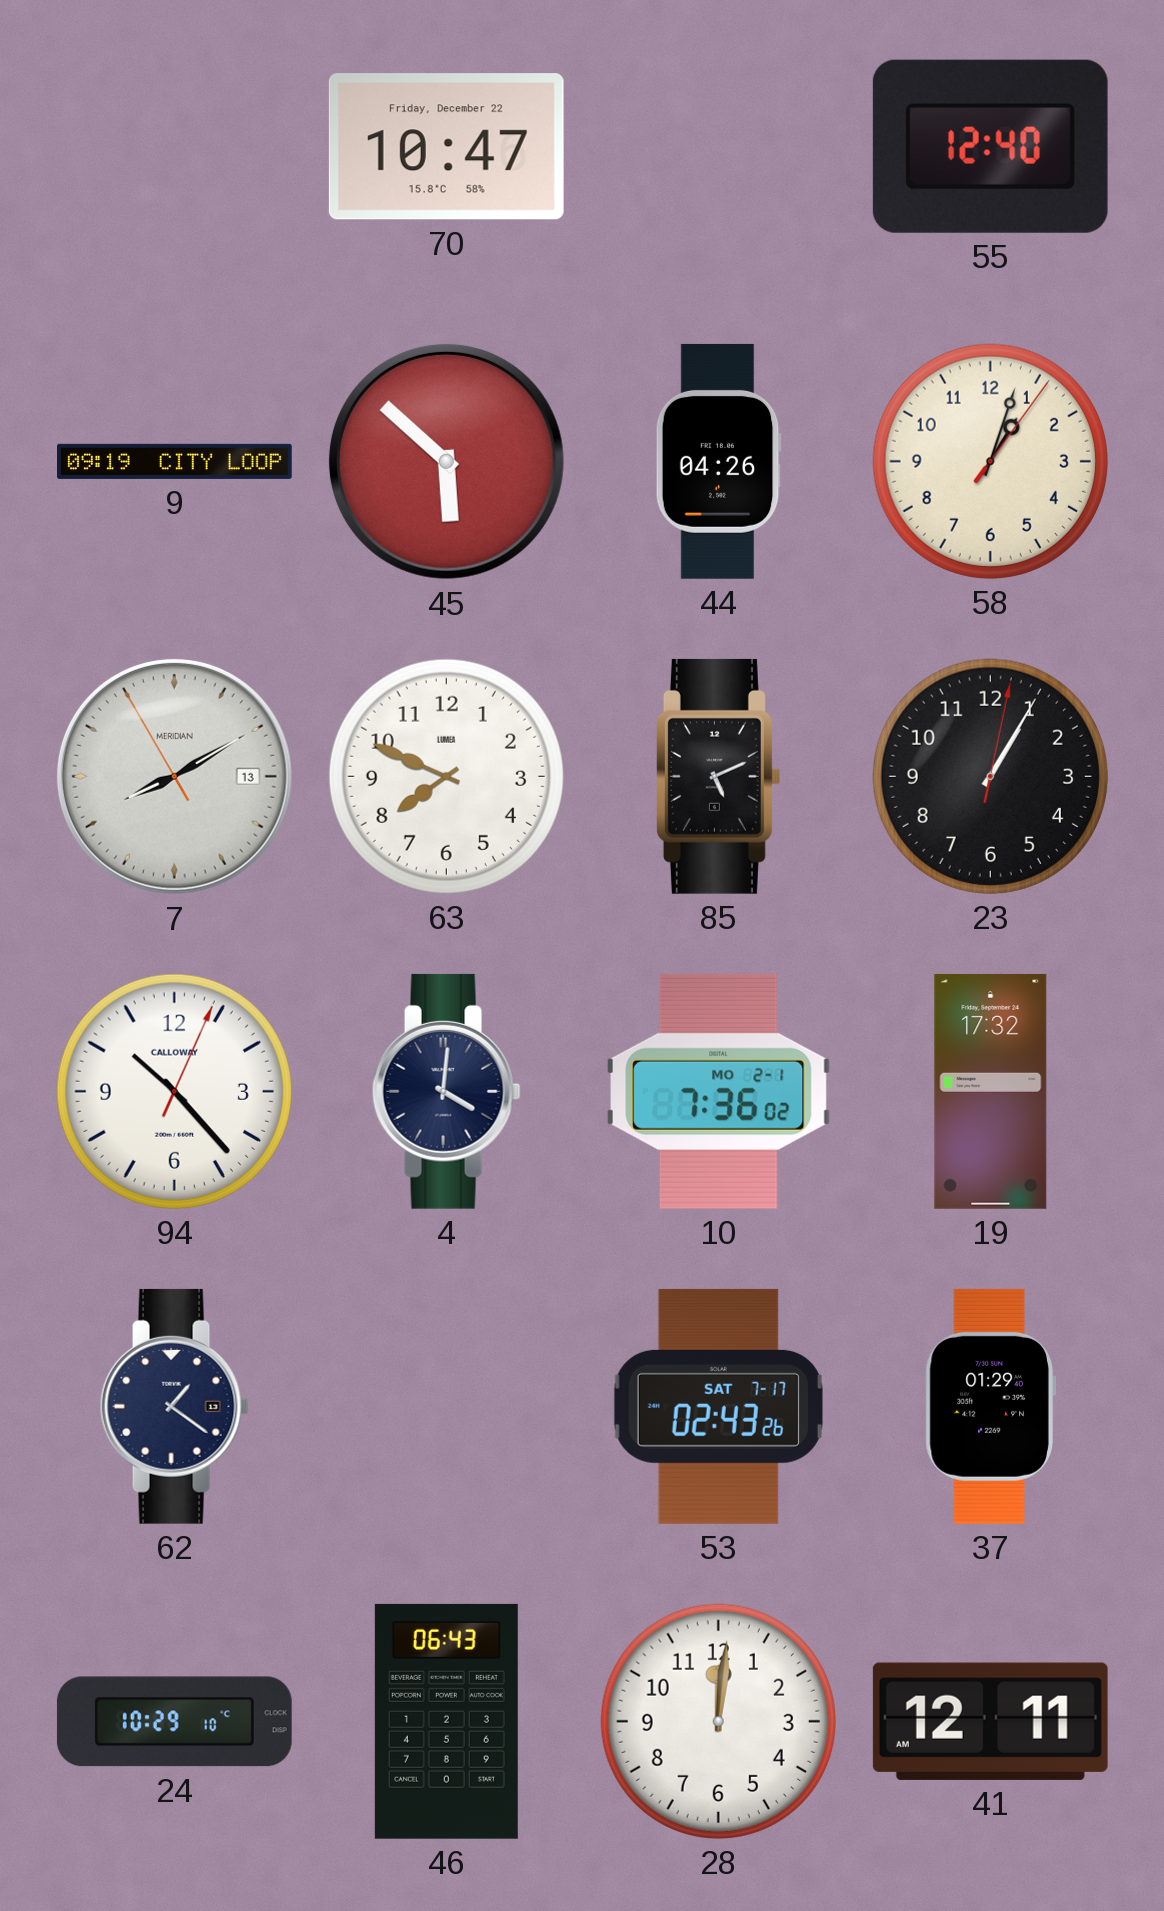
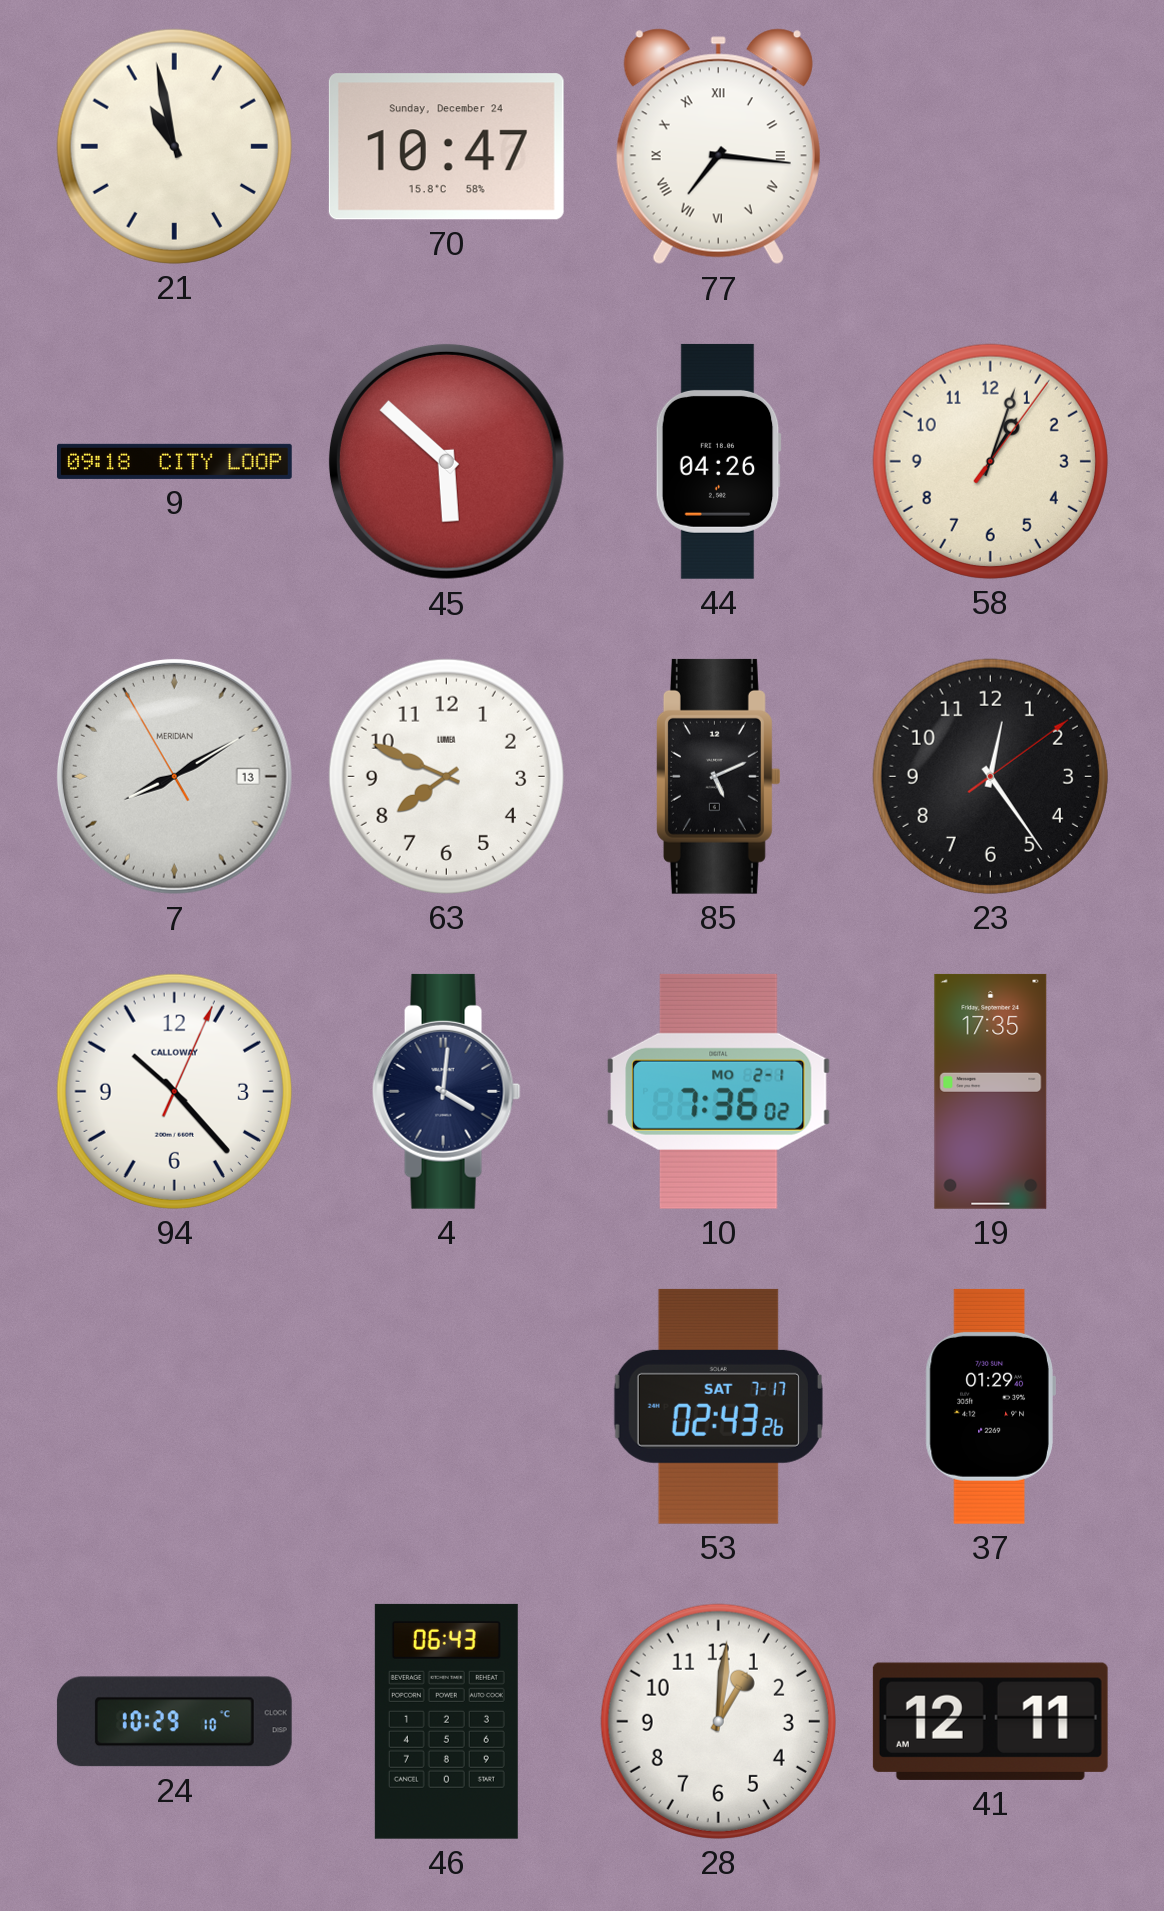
21: none -> 10:58 (174, 146)
70 date: Friday, December 22 -> Sunday, December 24 (446, 147)
77: none -> 7:16 (718, 147)
55: 12:40 -> none (990, 146)
9: 09:19 -> 09:18 (175, 461)
23: 1:05 -> 12:24 (990, 776)
19: 17:32 -> 17:35 (991, 1091)
62: 1:21 -> none (174, 1406)
28: 12:01 -> 1:01 (718, 1721)
